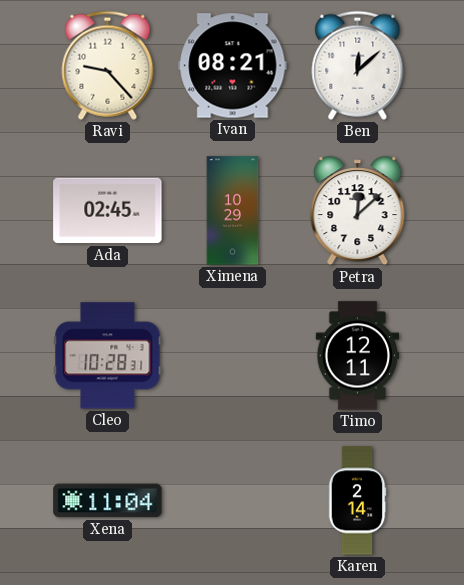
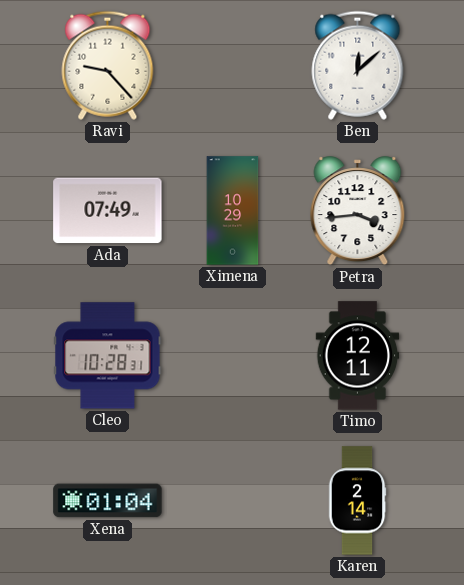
Ivan: 08:21 -> none (233, 66)
Ada: 02:45 -> 07:49 (108, 211)
Petra: 12:08 -> 3:44 (358, 211)
Xena: 11:04 -> 01:04 (108, 501)
